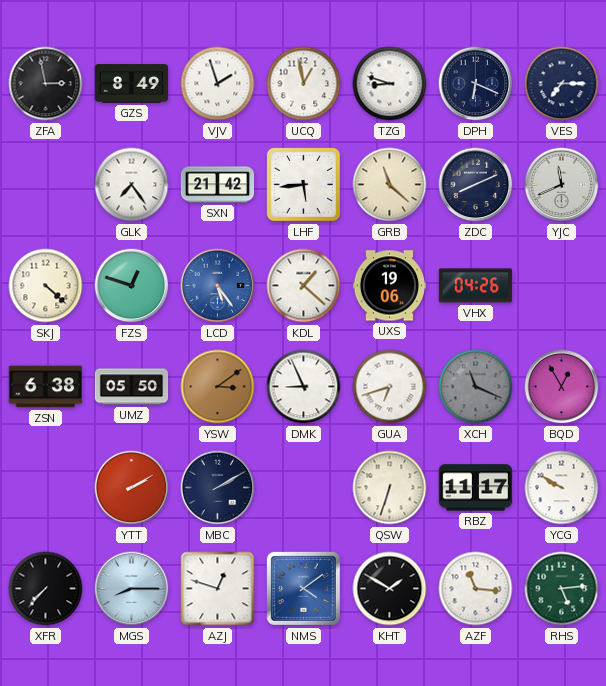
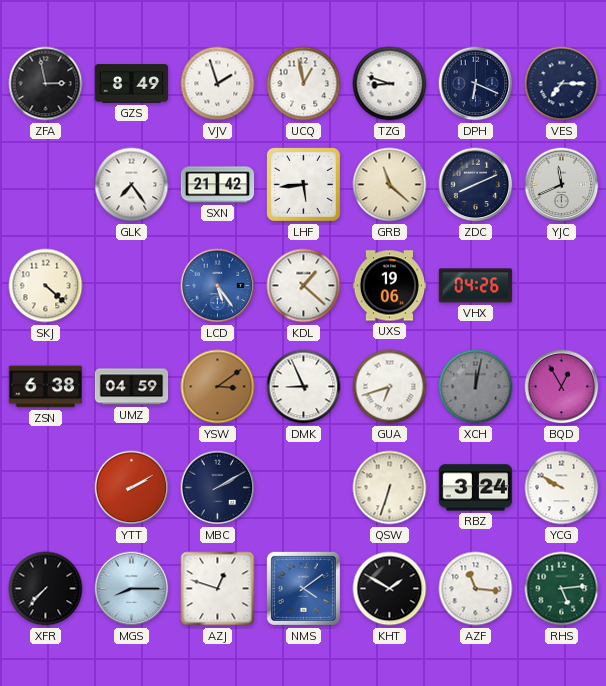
FZS: 12:48 -> none (132, 286)
UMZ: 05:50 -> 04:59 (132, 387)
XCH: 11:19 -> 12:02 (476, 387)
RBZ: 11:17 -> 3:24 (475, 488)
